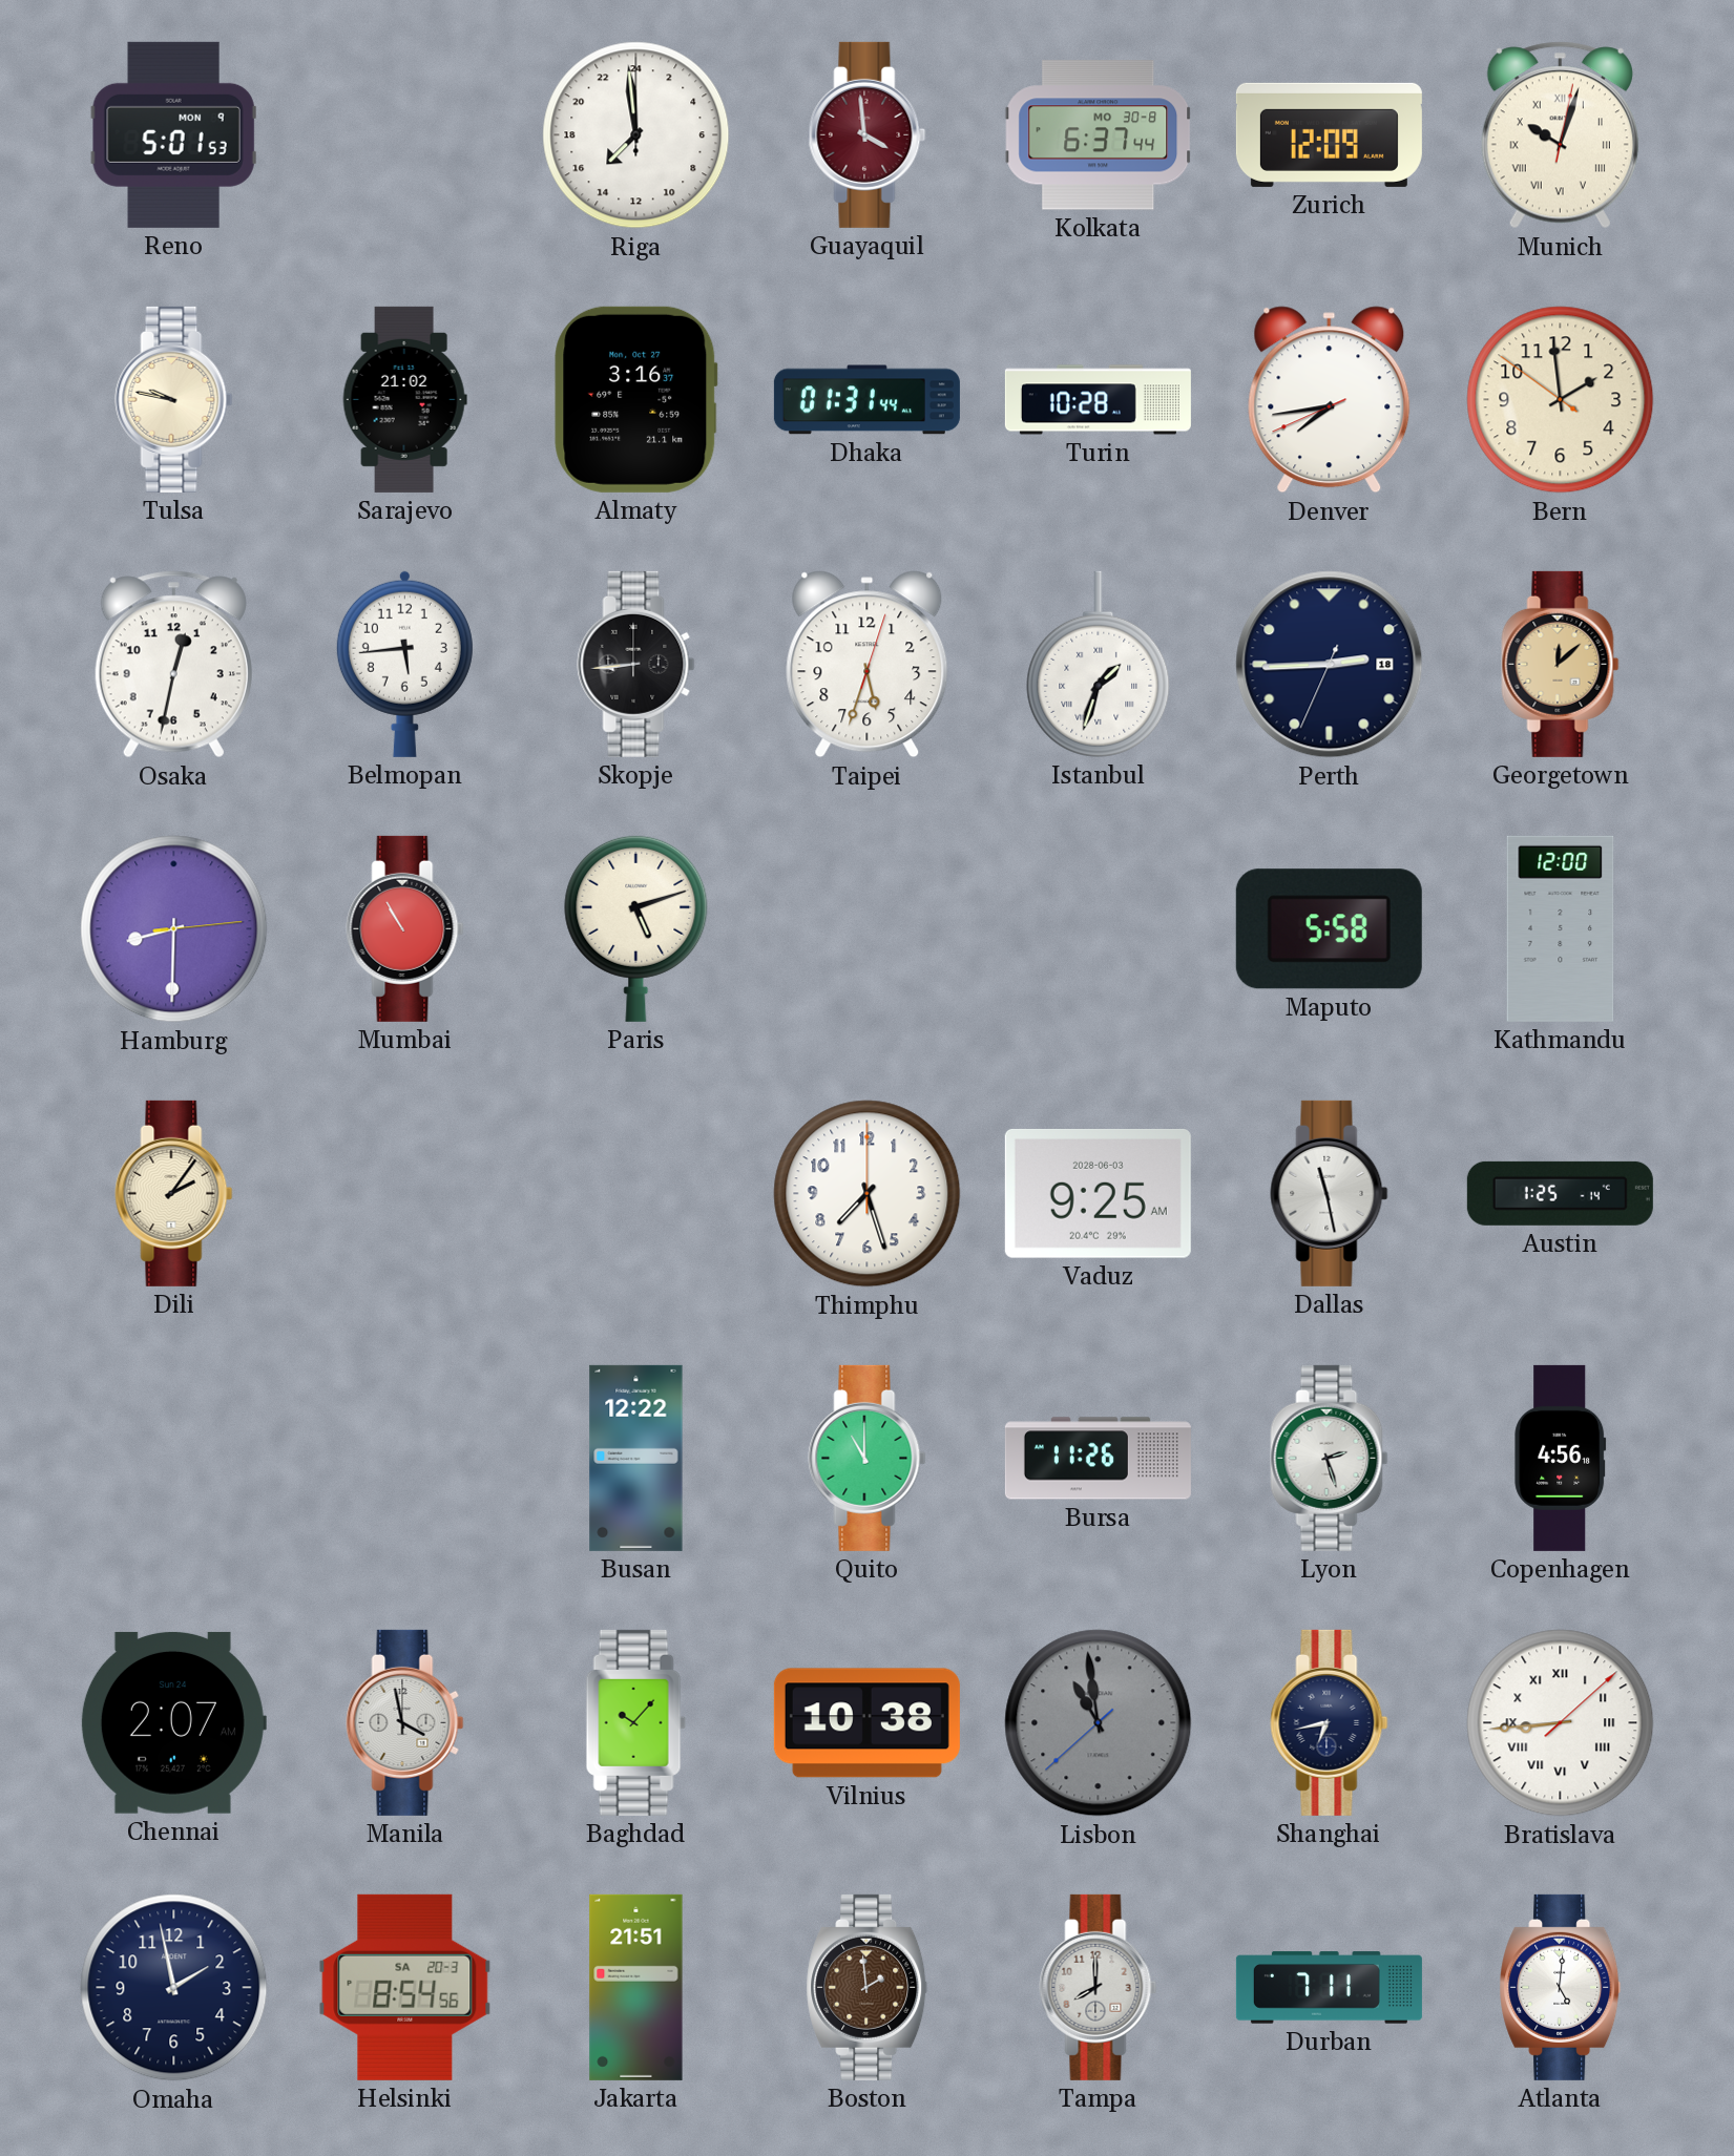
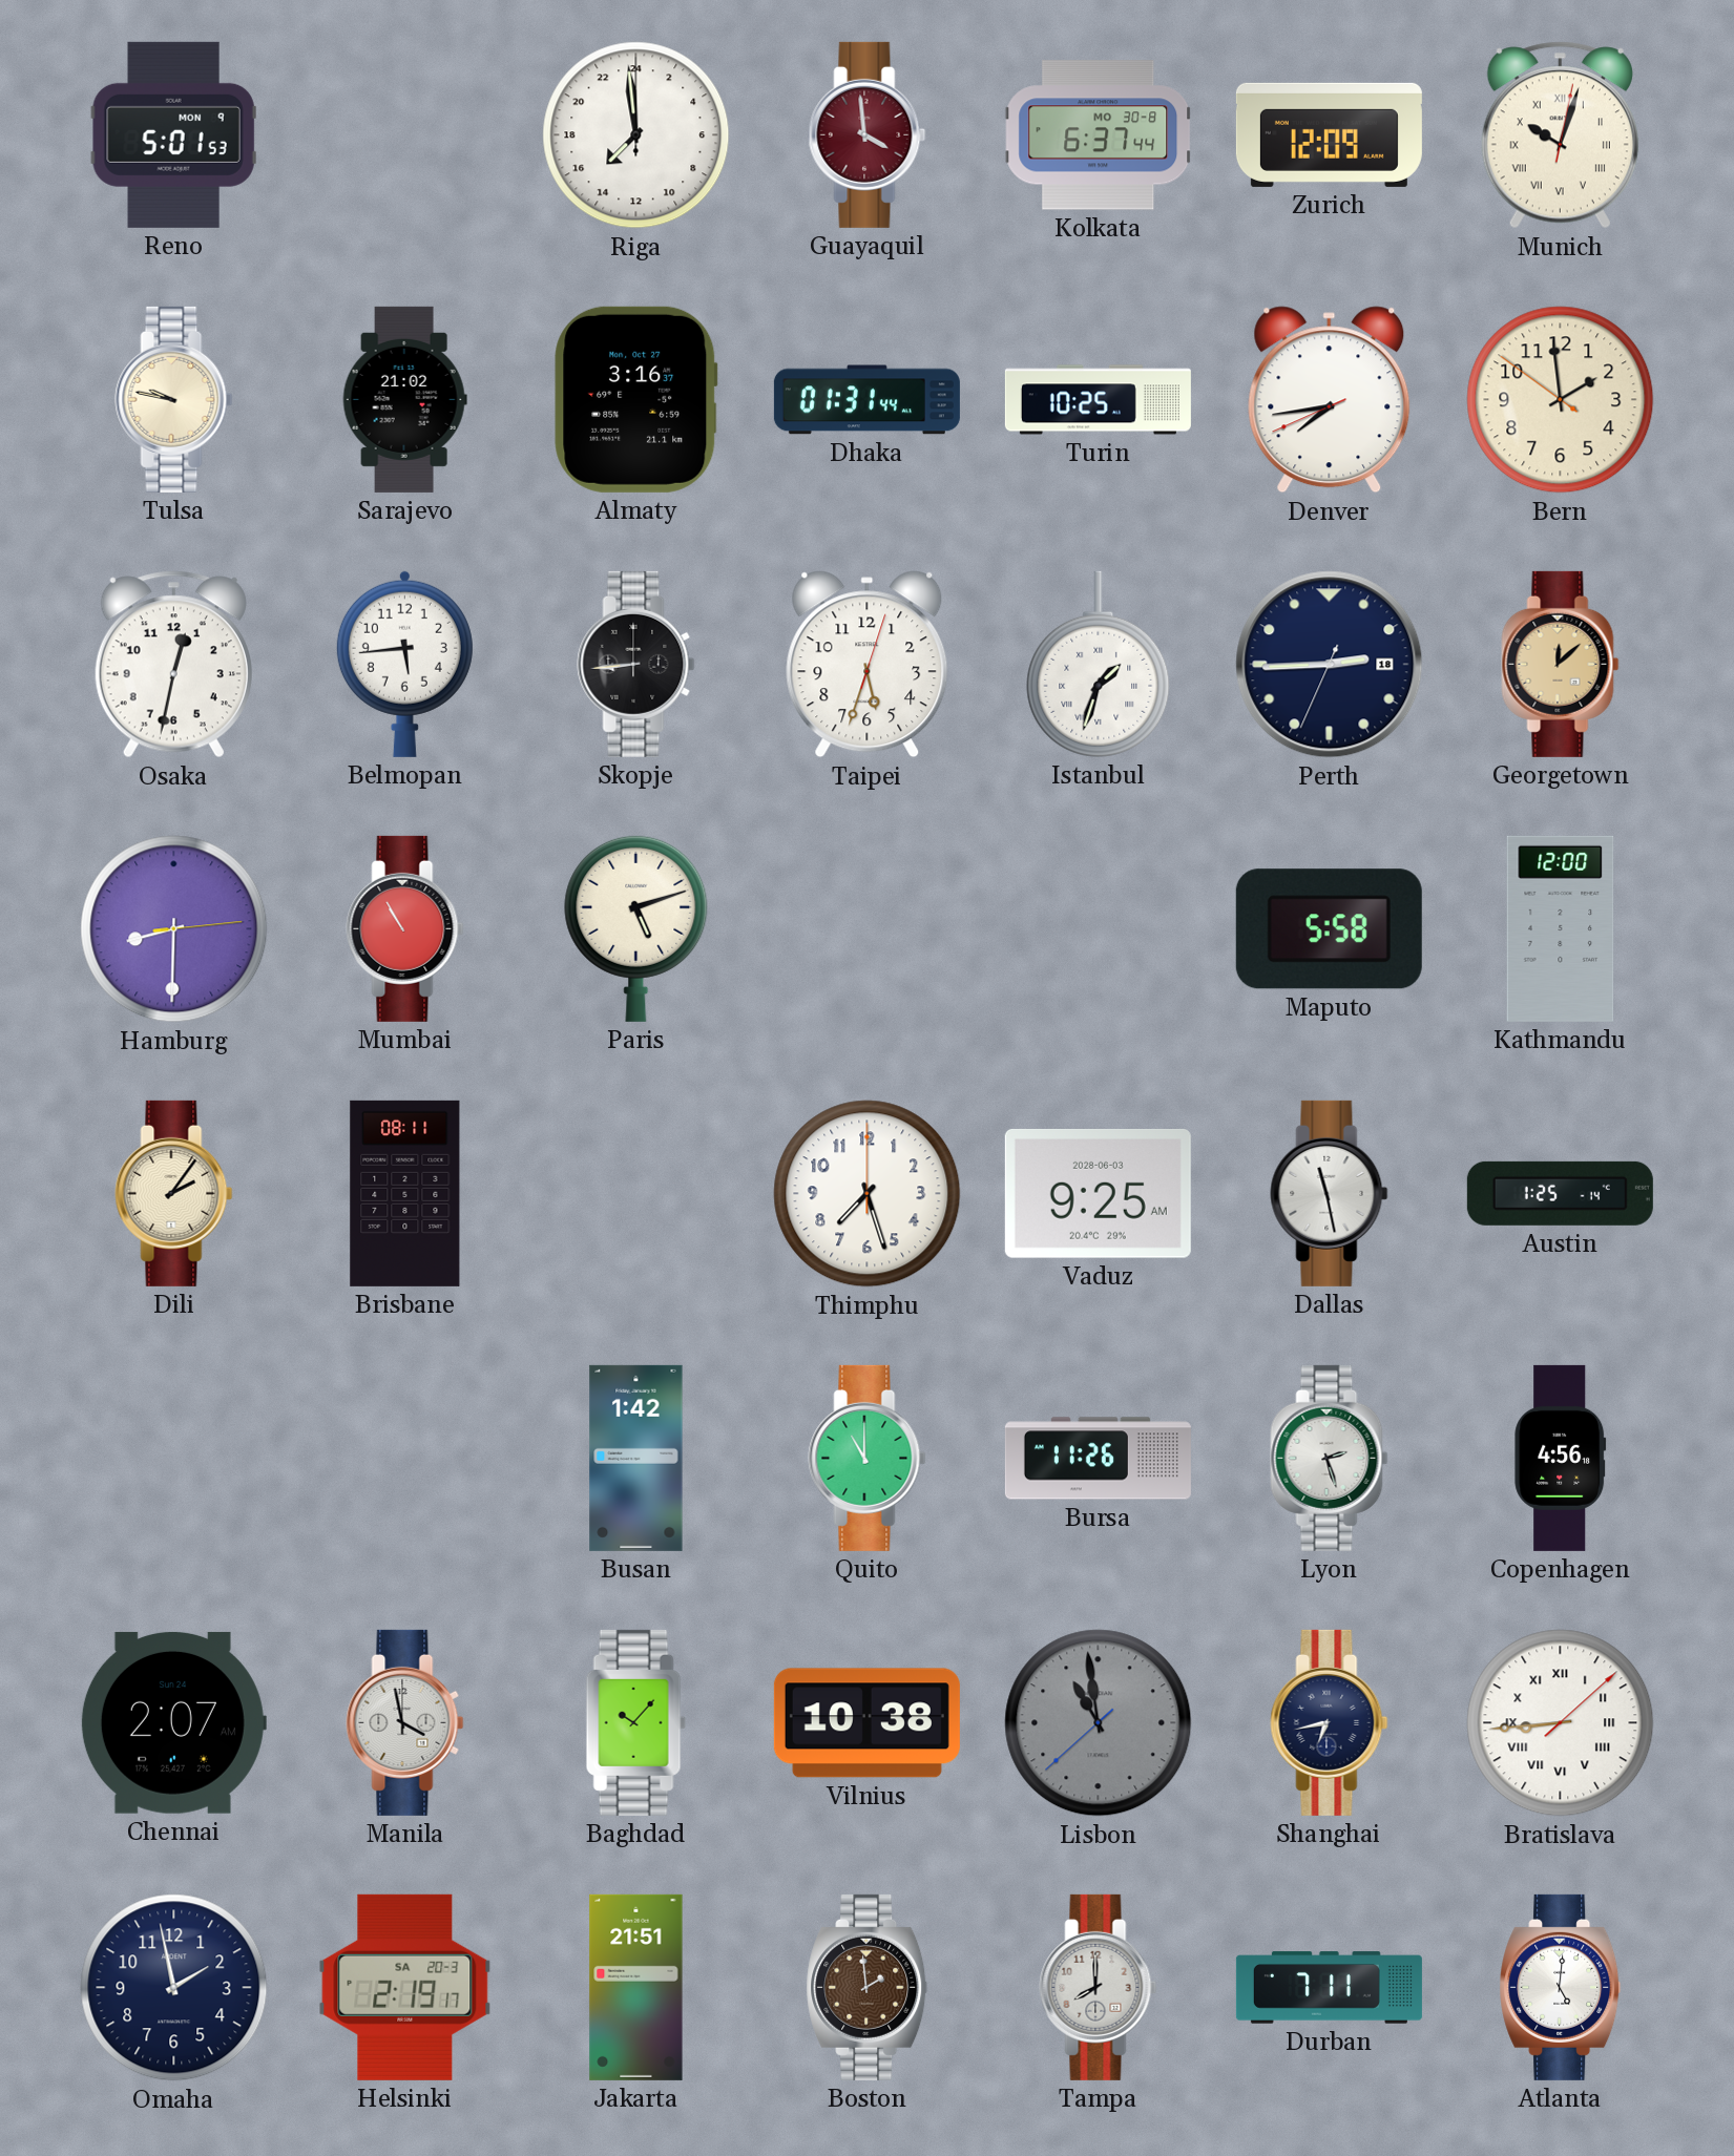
Turin: 10:28 -> 10:25 (1098, 400)
Brisbane: none -> 08:11 (405, 1193)
Busan: 12:22 -> 1:42 (636, 1458)
Helsinki: 8:54 -> 2:19 (405, 1987)
